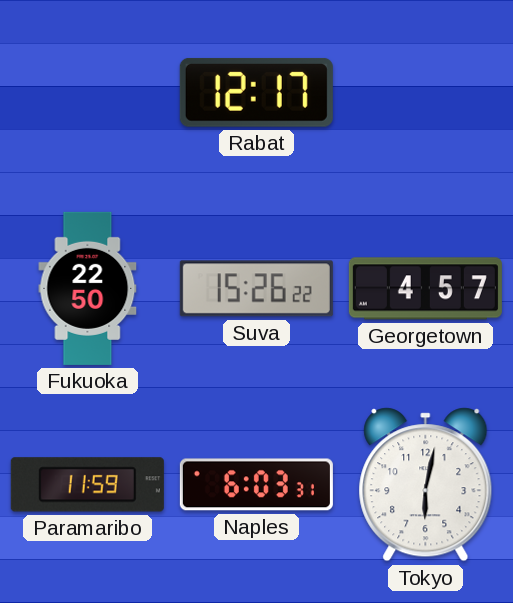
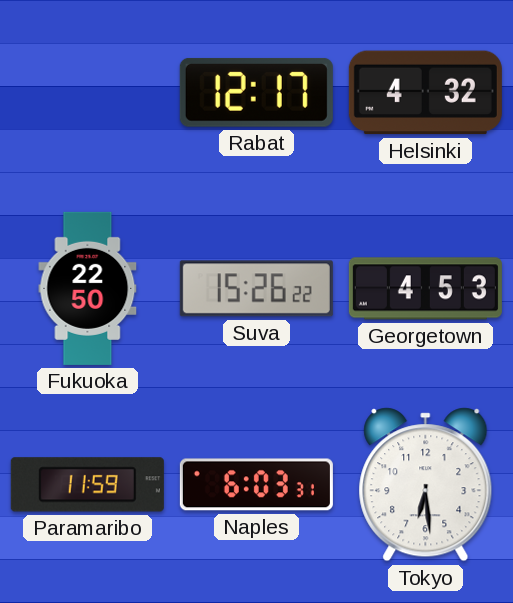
Helsinki: none -> 4:32 (425, 93)
Georgetown: 4:57 -> 4:53 (425, 289)
Tokyo: 6:02 -> 6:29 (426, 485)
